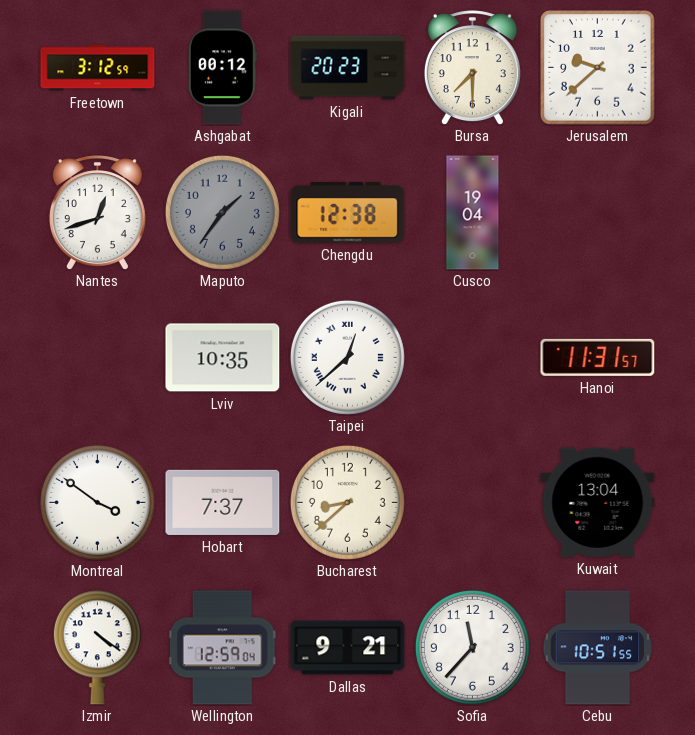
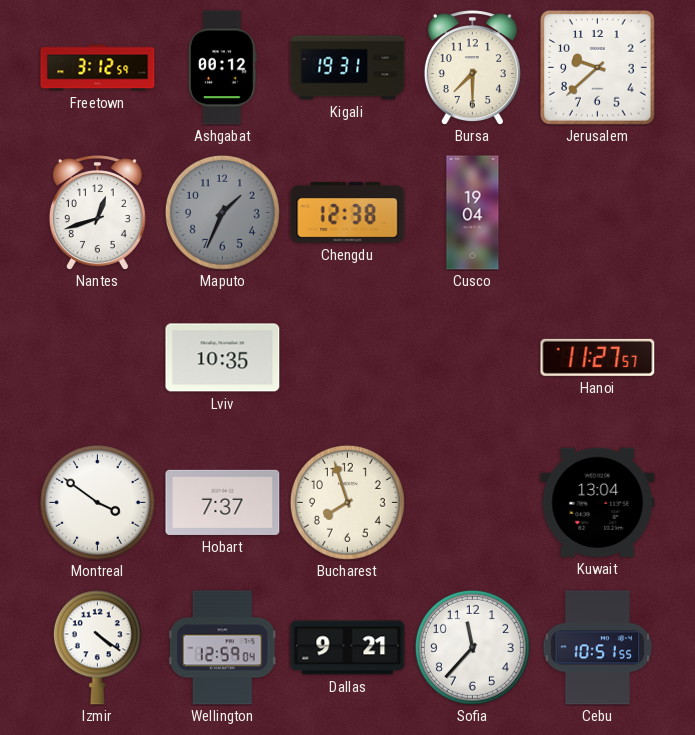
Kigali: 20:23 -> 19:31 (348, 68)
Maputo: 1:36 -> 1:34 (222, 212)
Taipei: 12:38 -> none (347, 357)
Hanoi: 11:31 -> 11:27 (598, 357)
Bucharest: 8:38 -> 7:57 (347, 502)
